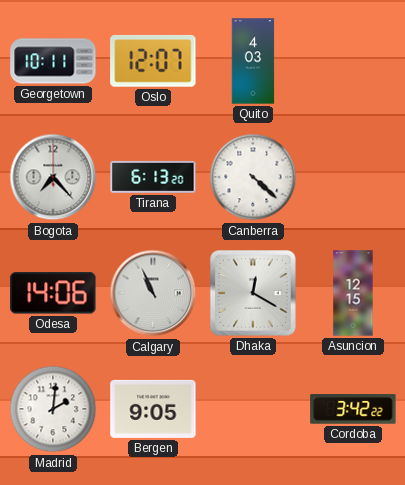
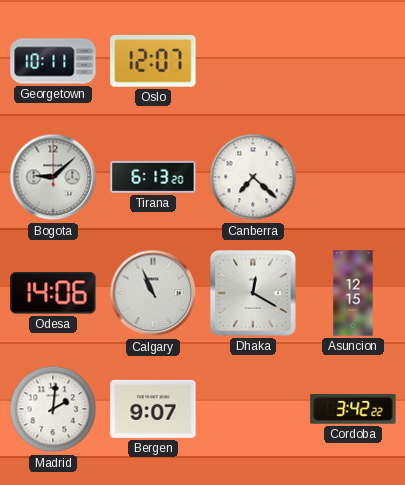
Quito: 4:03 -> none (253, 61)
Bogota: 7:23 -> 9:08 (53, 177)
Canberra: 4:22 -> 7:22 (253, 177)
Bergen: 9:05 -> 9:07 (153, 409)
